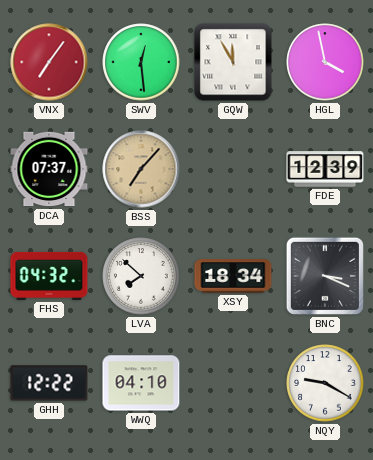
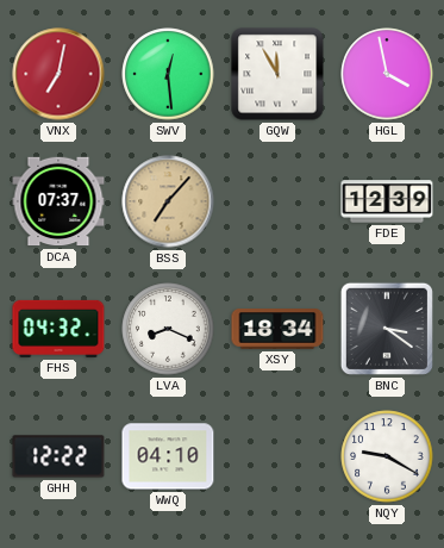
VNX: 7:06 -> 7:02 (58, 74)
LVA: 7:52 -> 8:19 (168, 329)
BNC: 3:19 -> 3:21 (387, 329)
